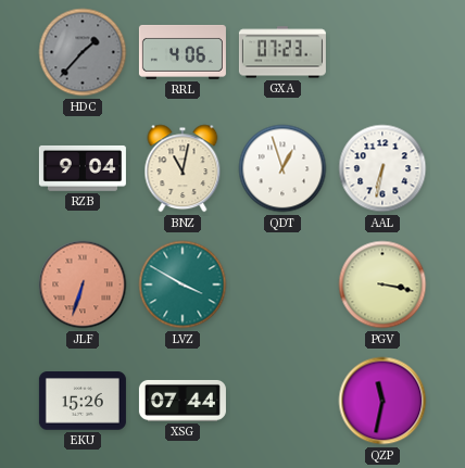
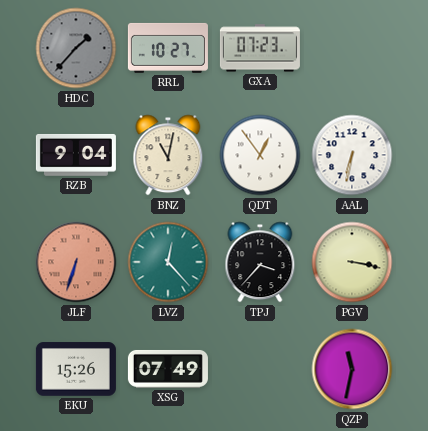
RRL: 4:06 -> 10:27 (168, 48)
QDT: 12:57 -> 12:54 (260, 155)
LVZ: 3:50 -> 12:23 (168, 262)
TPJ: none -> 3:37 (260, 262)
XSG: 07:44 -> 07:49 (168, 369)
